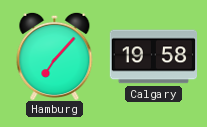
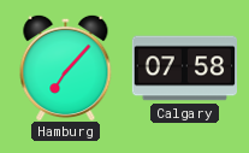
Calgary: 19:58 -> 07:58 (184, 69)
